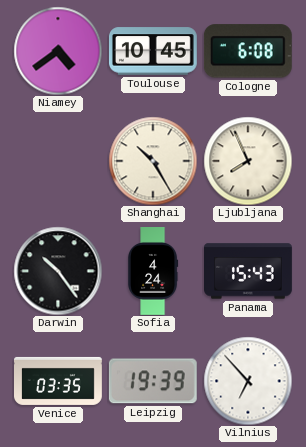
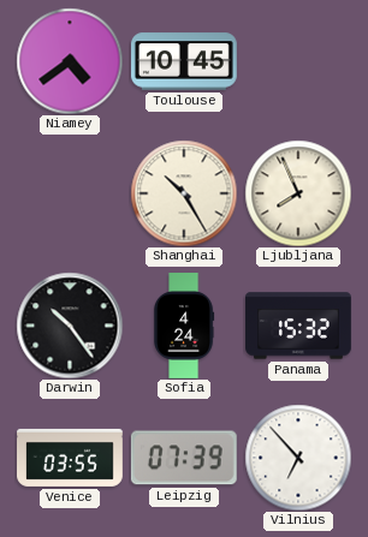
Cologne: 6:08 -> none (248, 51)
Panama: 15:43 -> 15:32 (299, 326)
Venice: 03:35 -> 03:55 (71, 458)
Leipzig: 19:39 -> 07:39 (184, 458)
